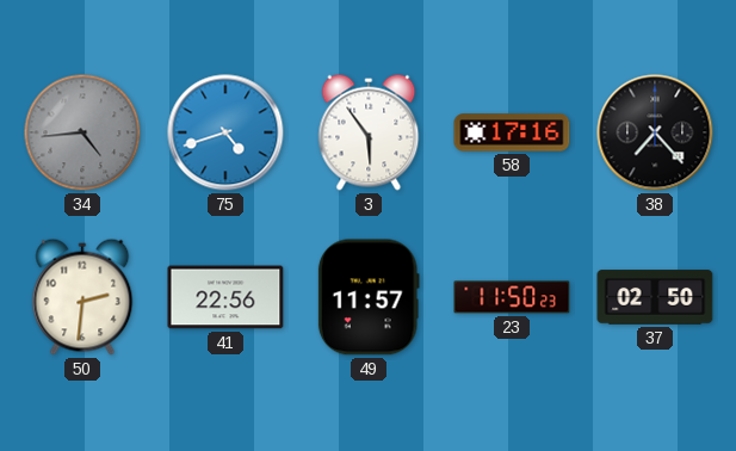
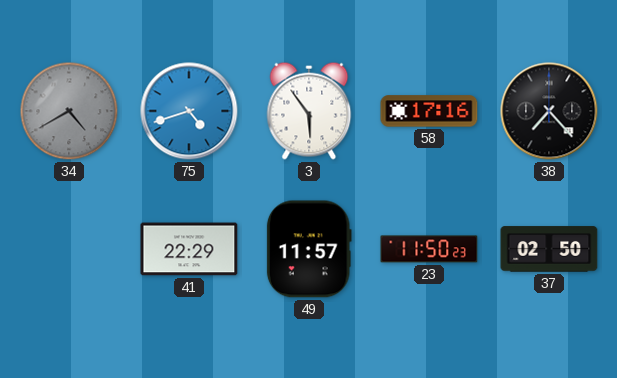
34: 4:44 -> 4:40 (69, 111)
50: 2:31 -> none (82, 297)
41: 22:56 -> 22:29 (189, 249)
